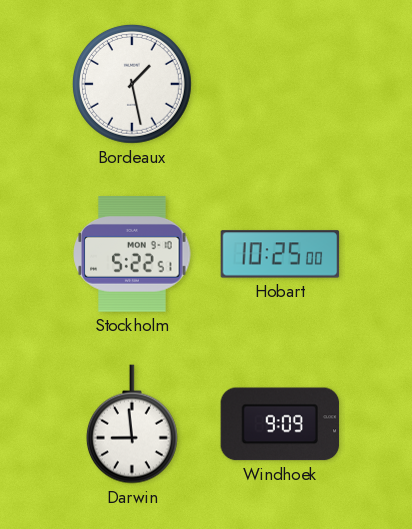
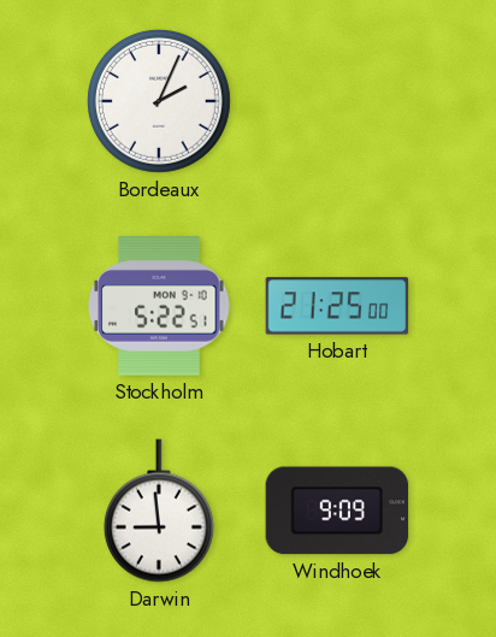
Bordeaux: 1:28 -> 2:04 (159, 101)
Hobart: 10:25 -> 21:25 (337, 306)
